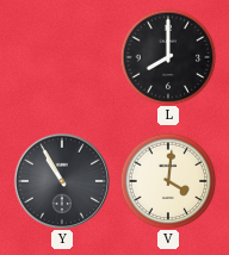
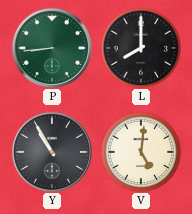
P: none -> 8:44 (51, 47)
V: 4:01 -> 5:01 (141, 152)
